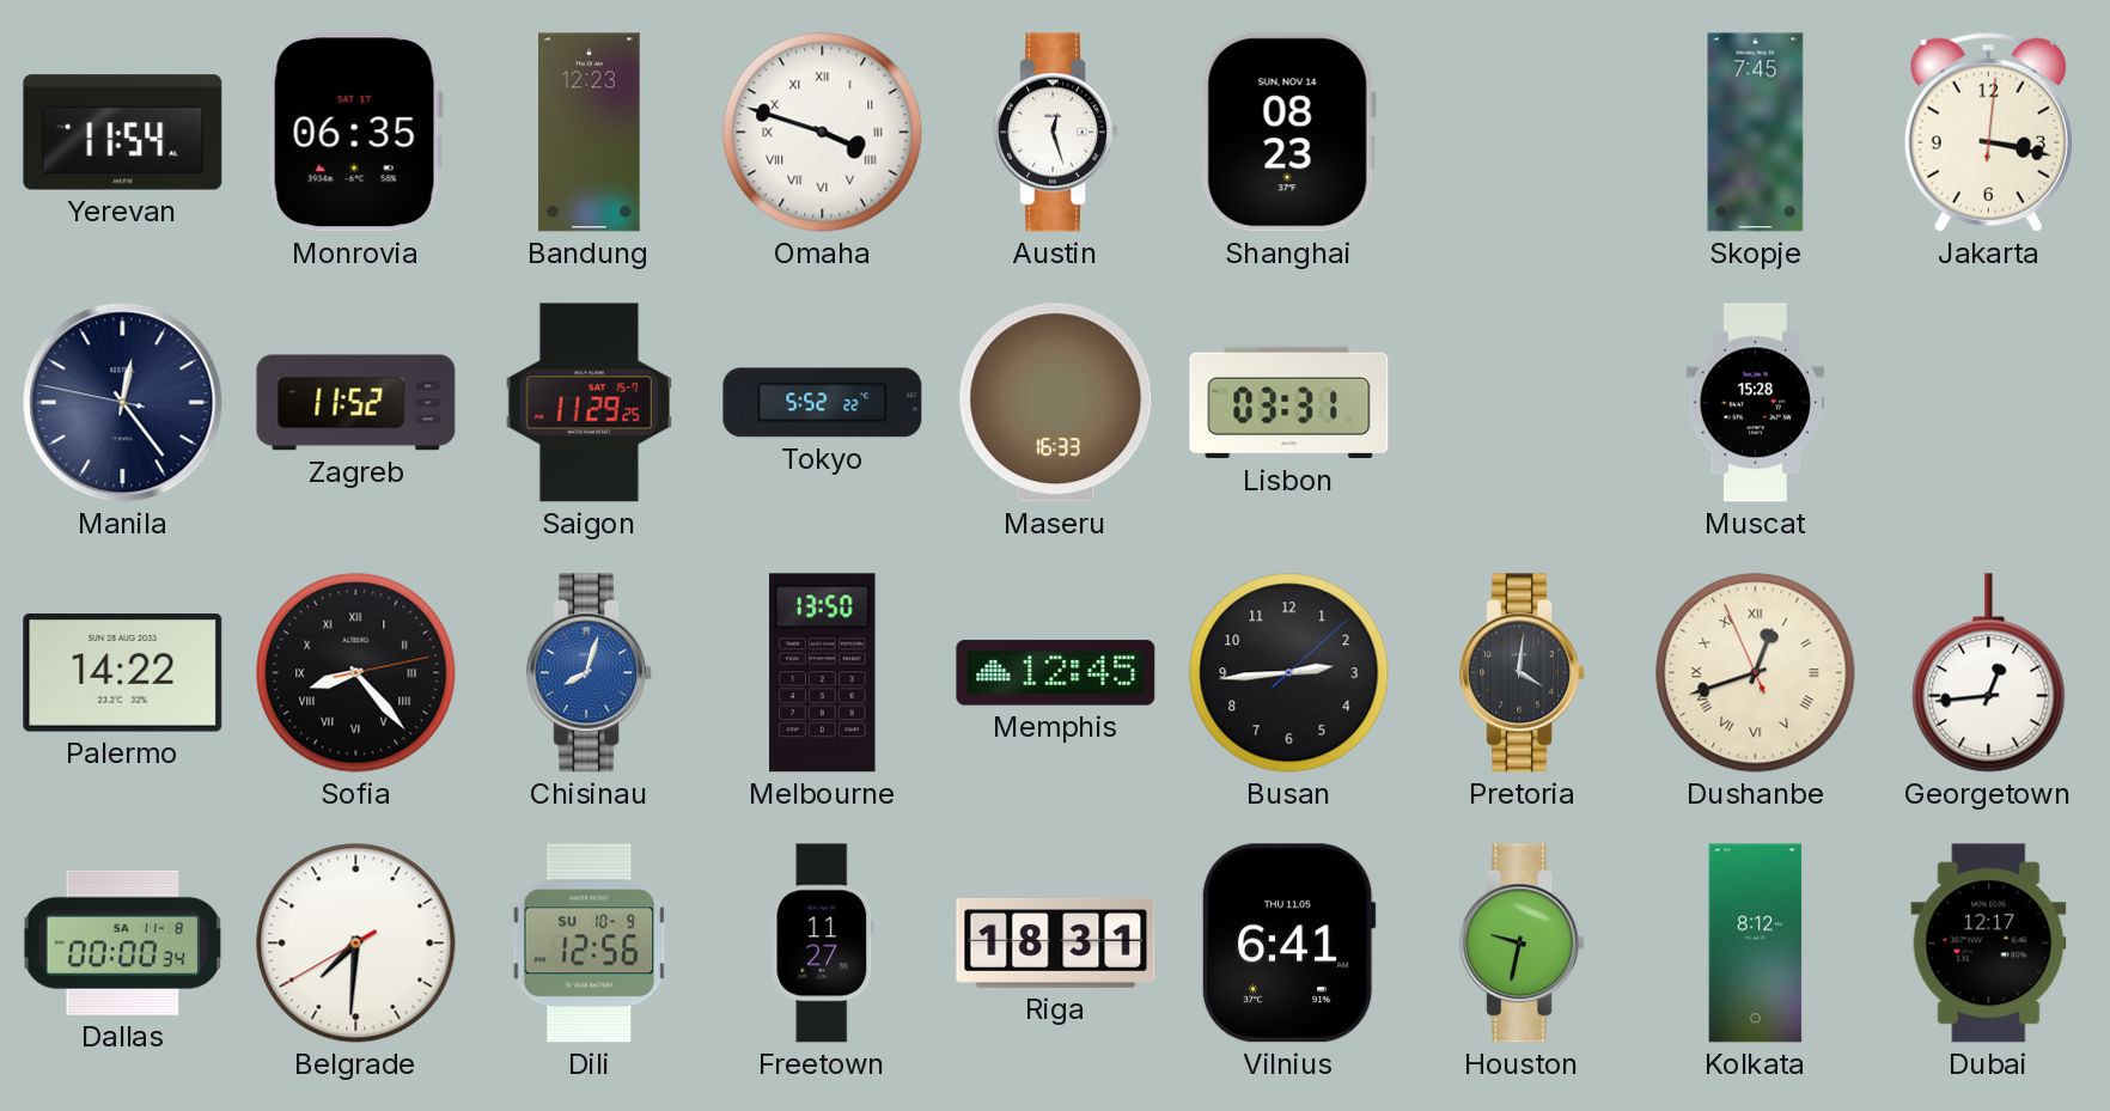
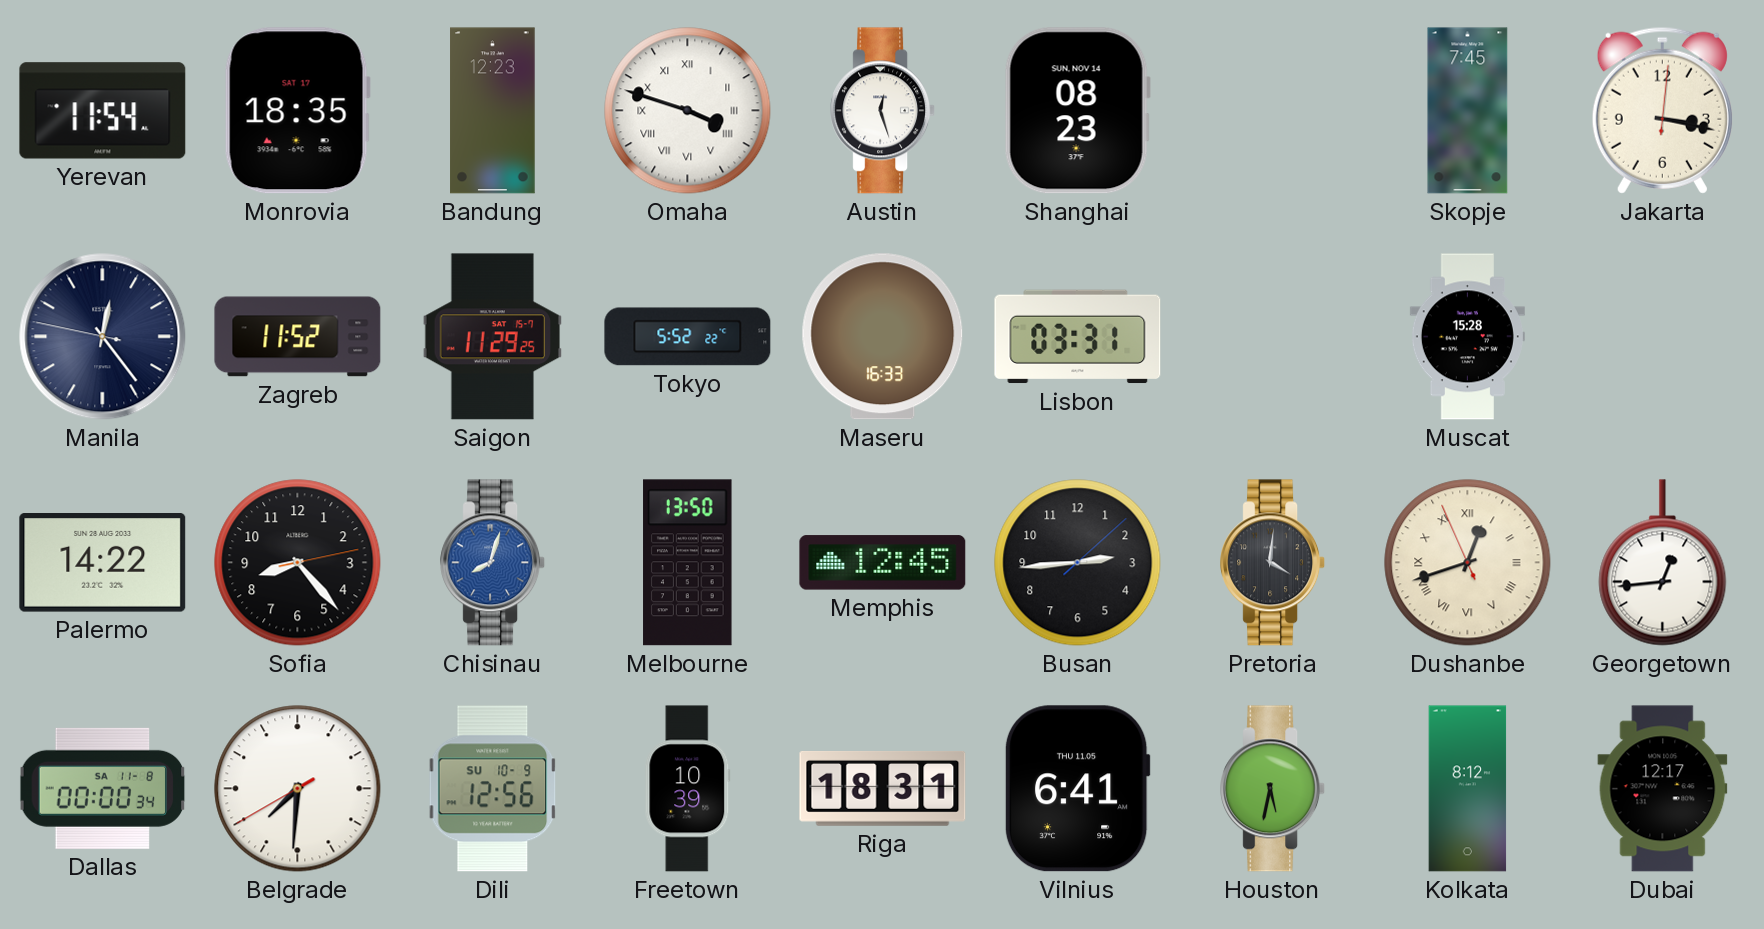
Monrovia: 06:35 -> 18:35 (297, 111)
Sofia numerals: Roman -> Arabic (298, 563)
Freetown: 11:27 -> 10:39 (688, 789)
Houston: 9:32 -> 5:32 (1273, 789)
